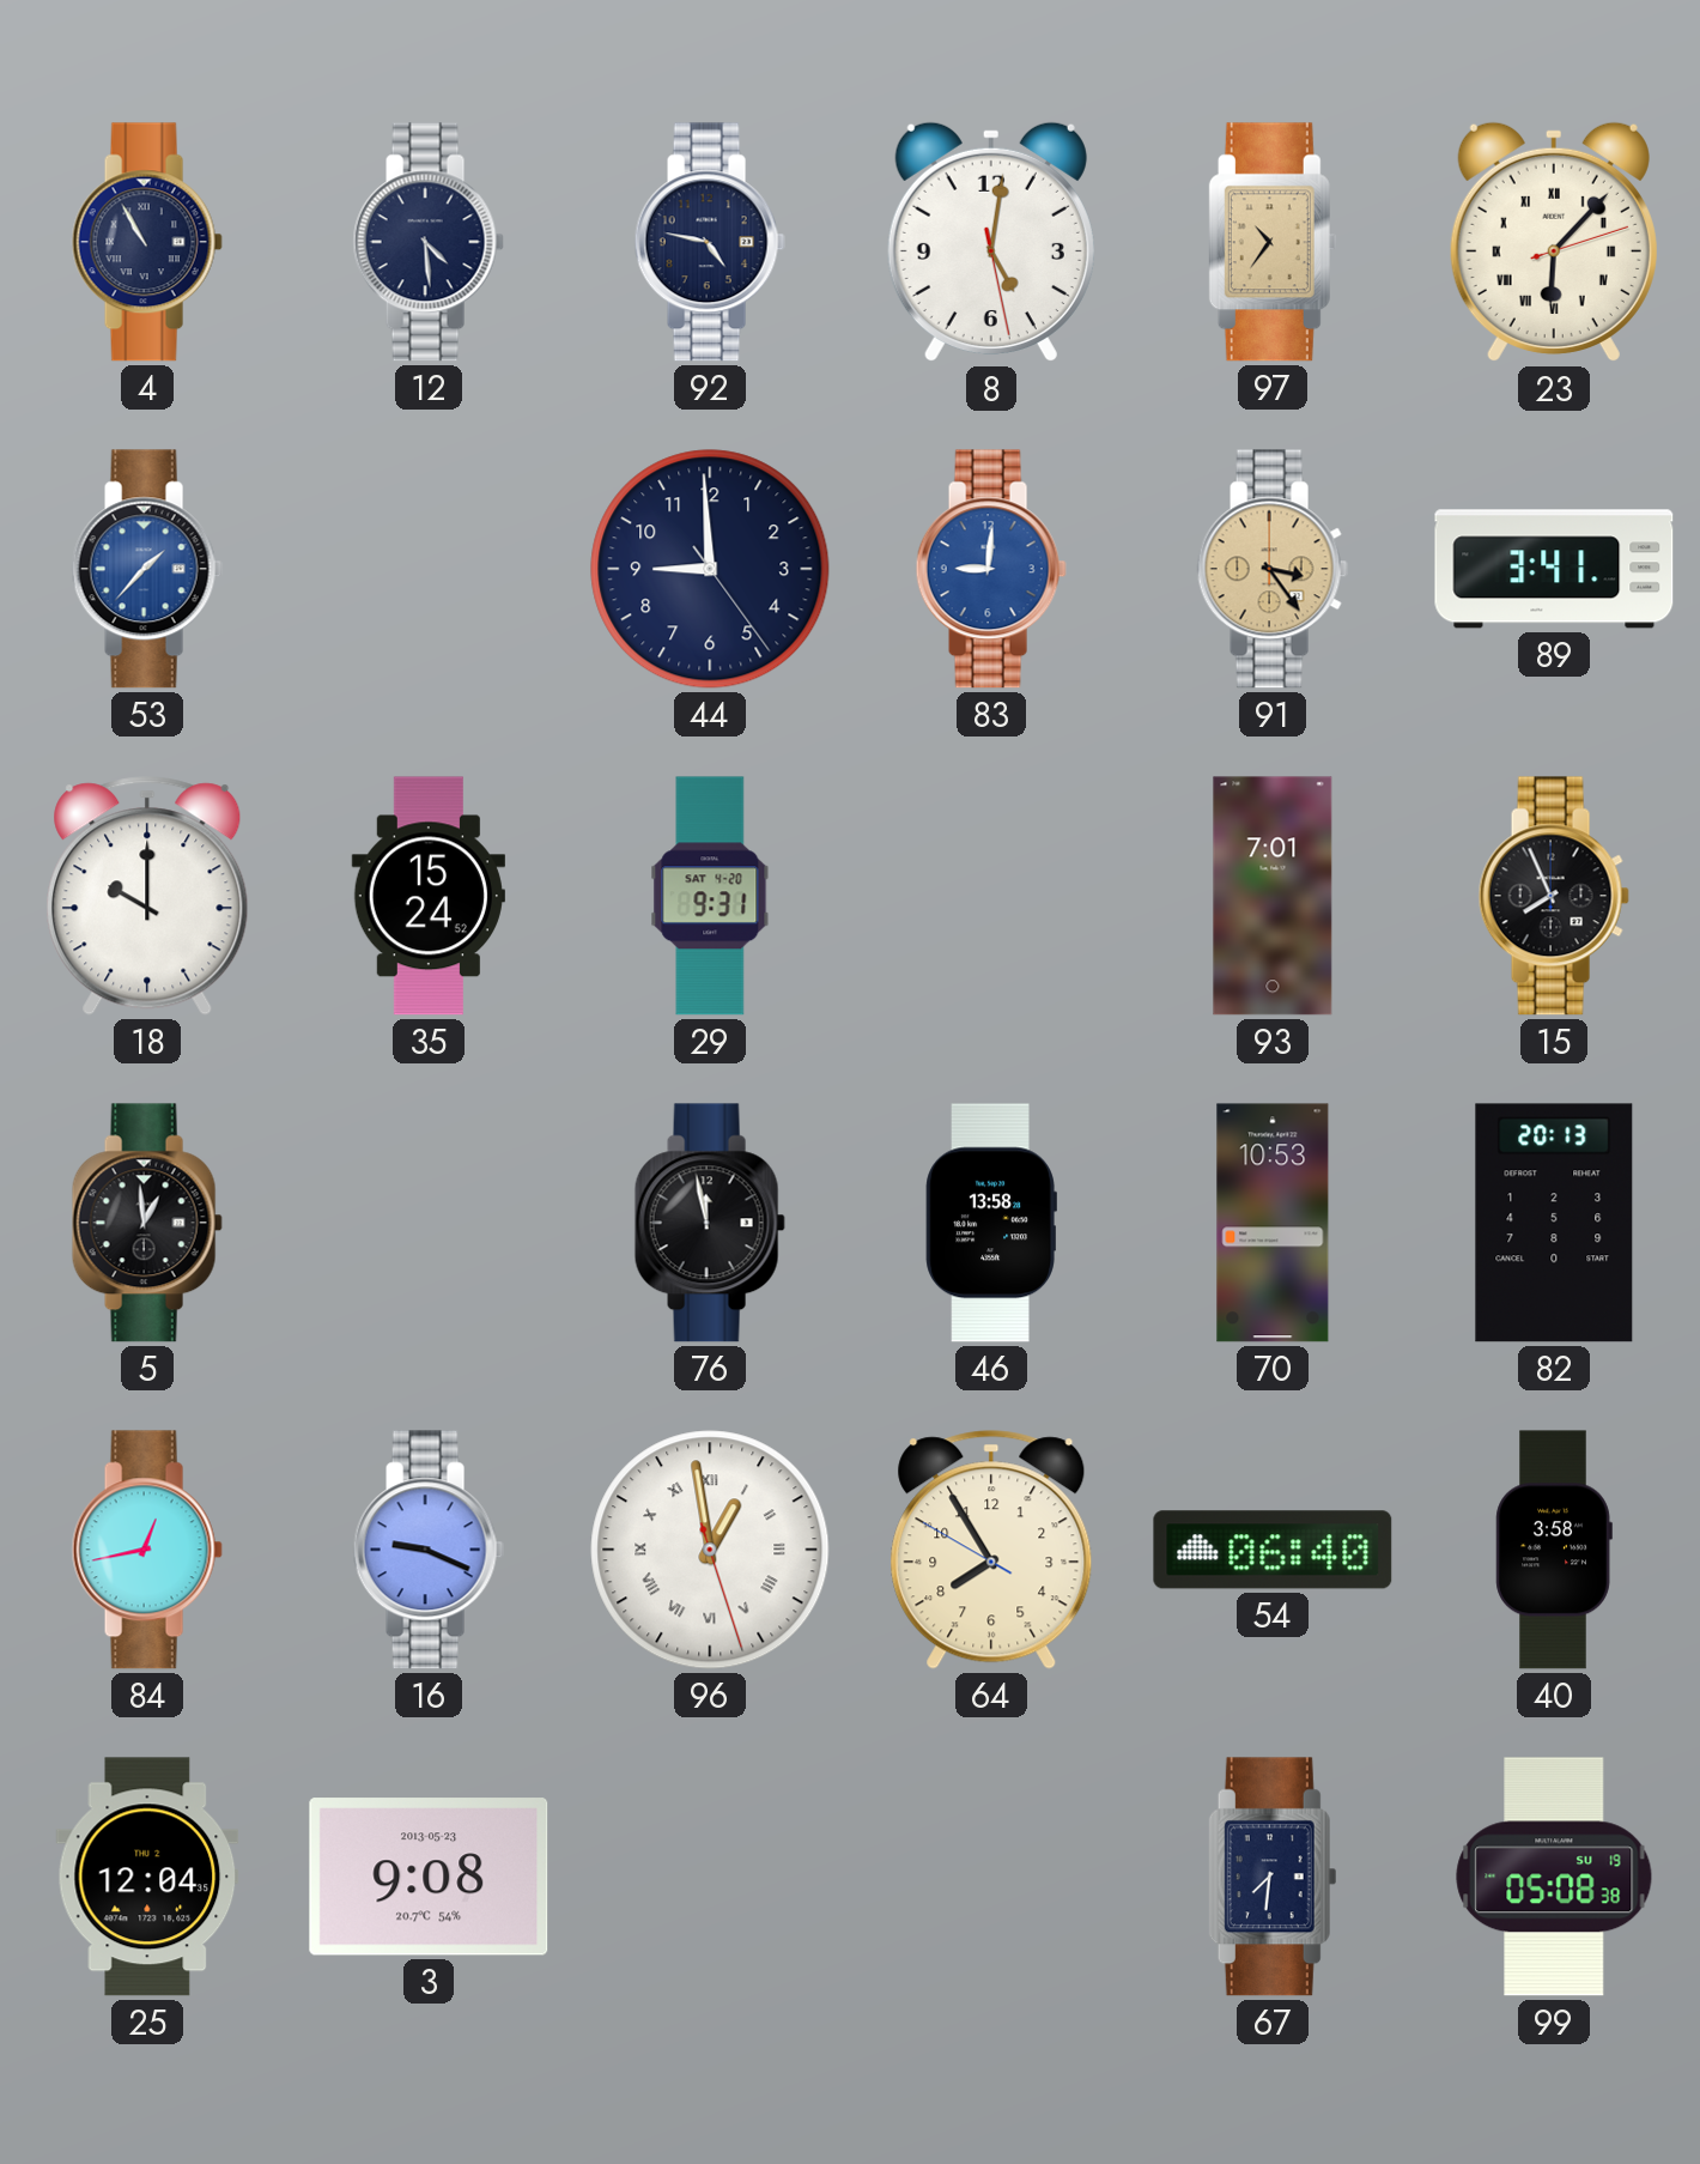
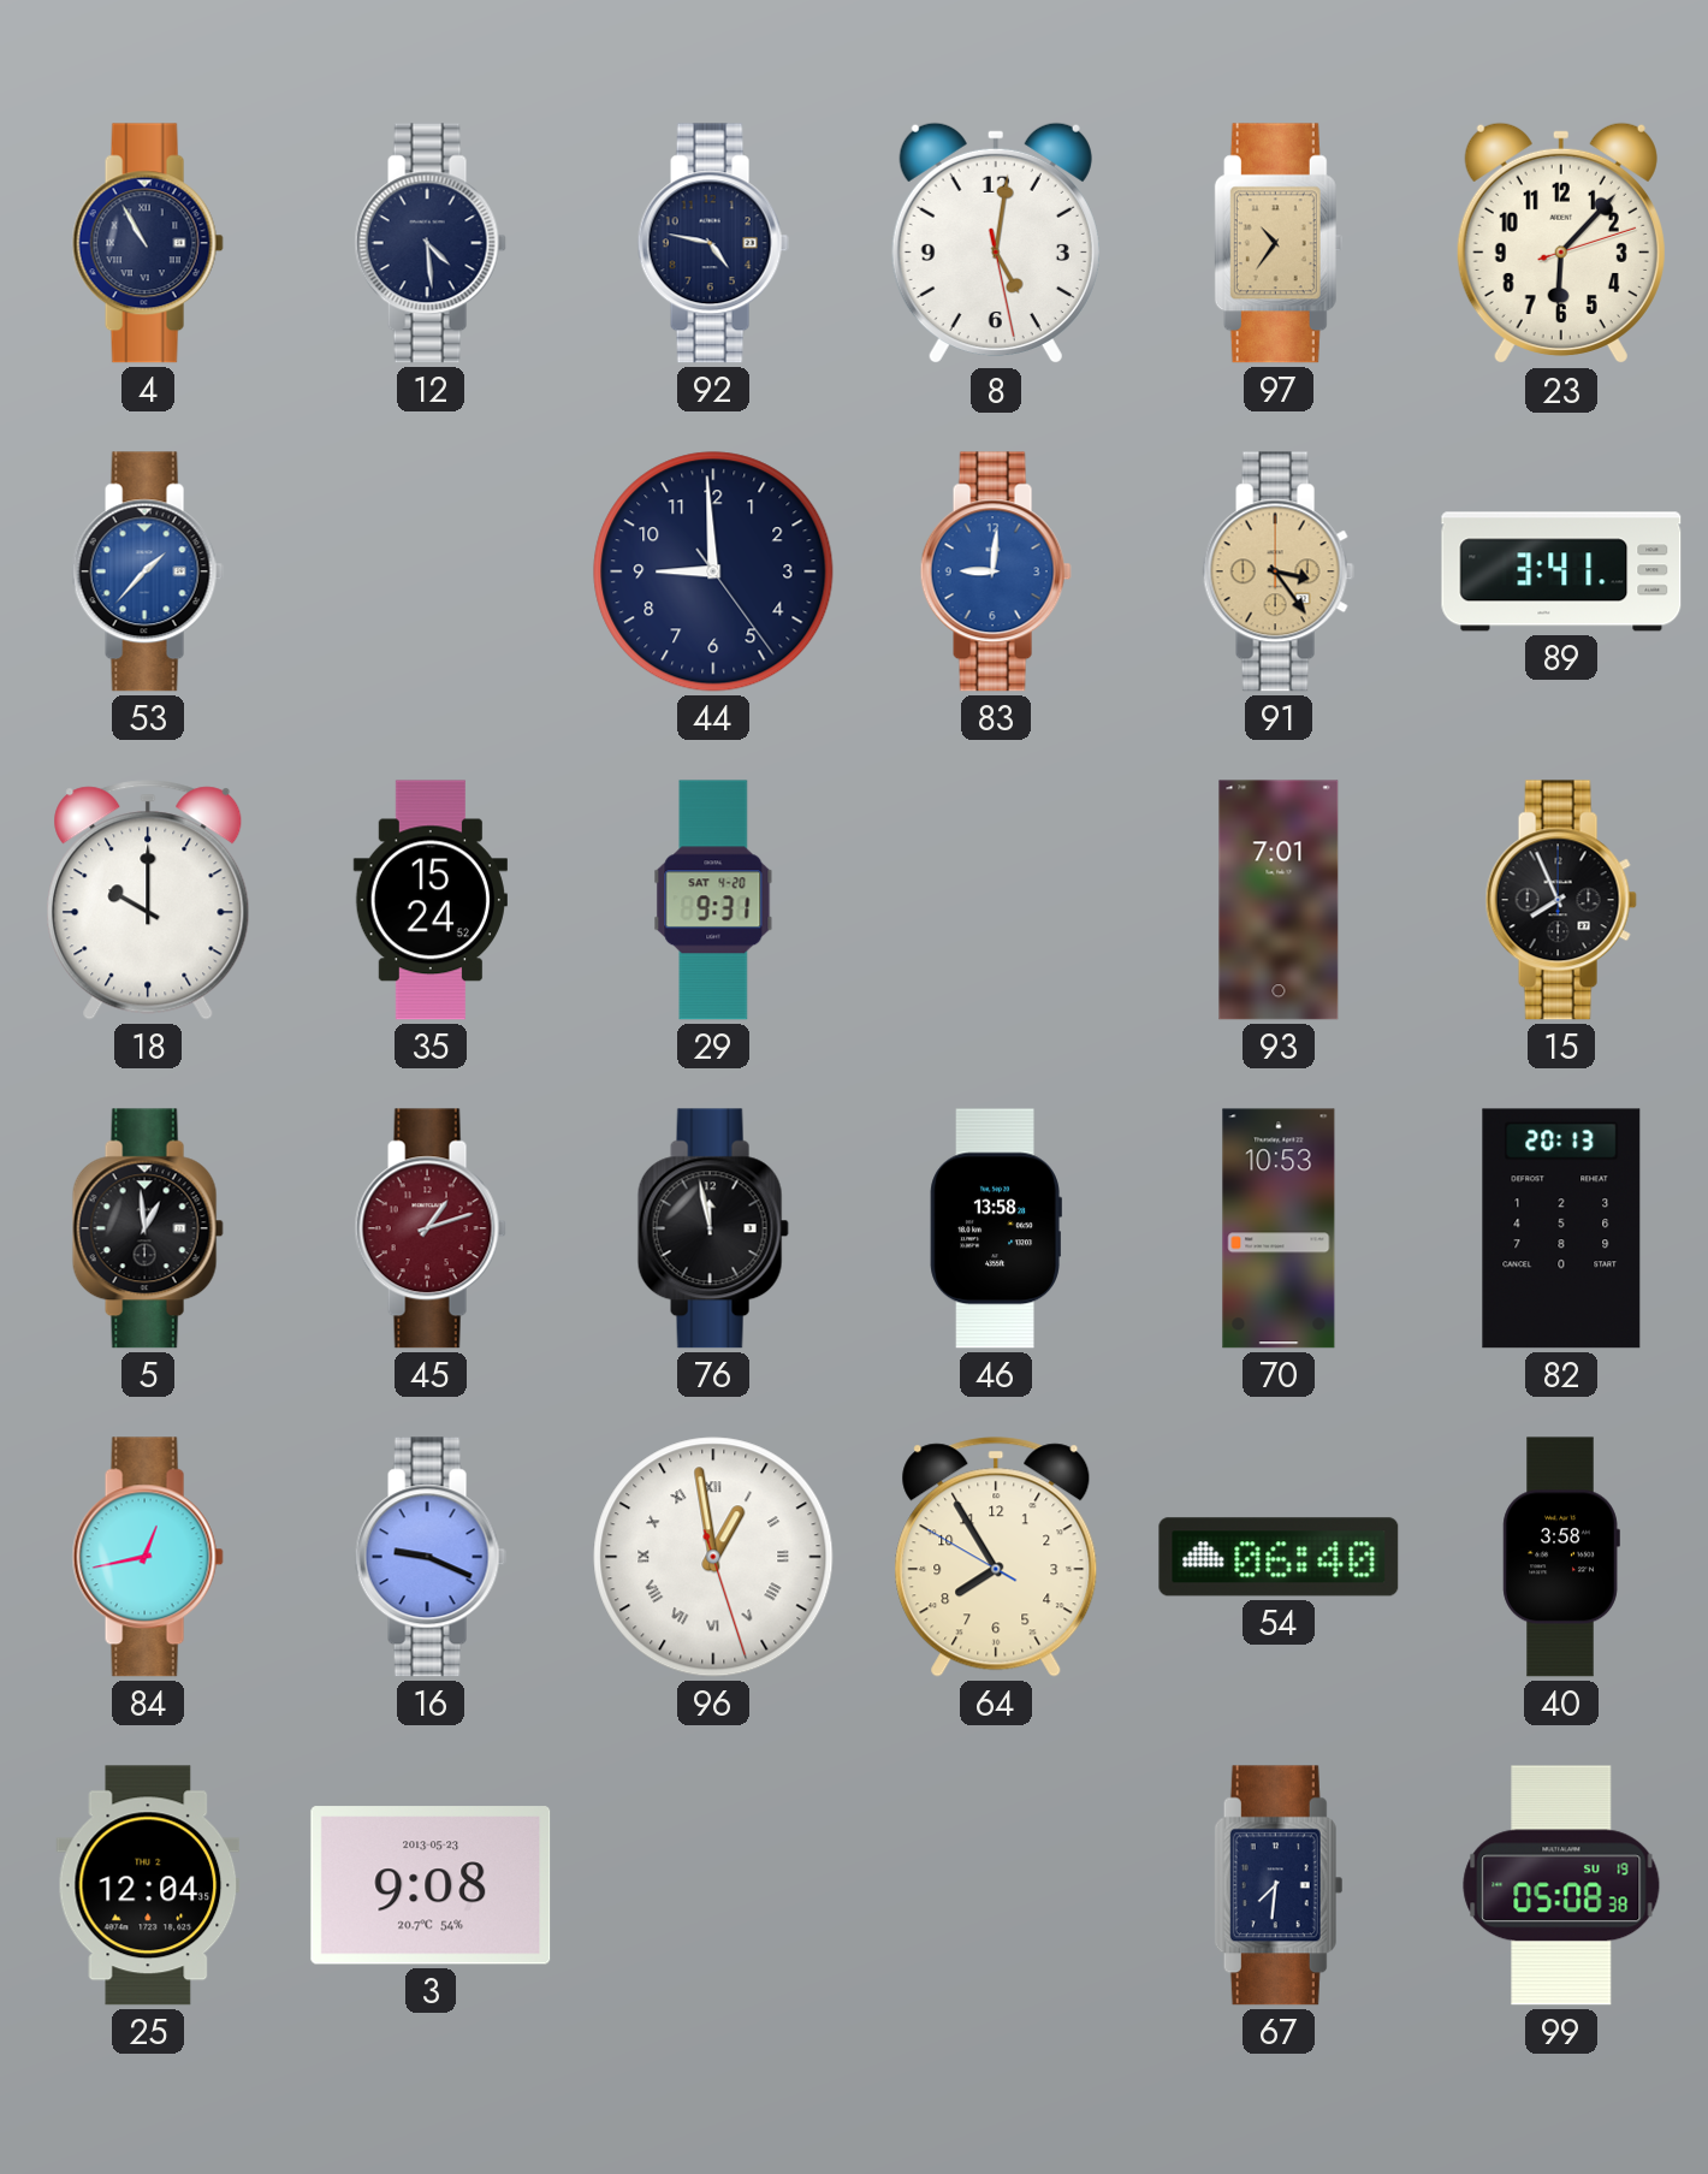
23 numerals: Roman -> Arabic (1561, 243)
45: none -> 1:12 (431, 1228)
